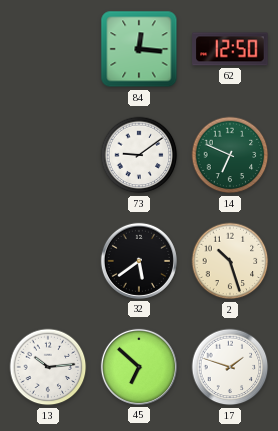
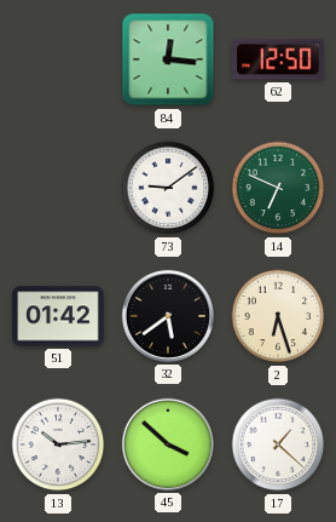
51: none -> 01:42 (58, 316)
2: 10:27 -> 6:27 (278, 316)
45: 6:52 -> 3:52 (168, 444)
17: 1:48 -> 1:22 (278, 444)
